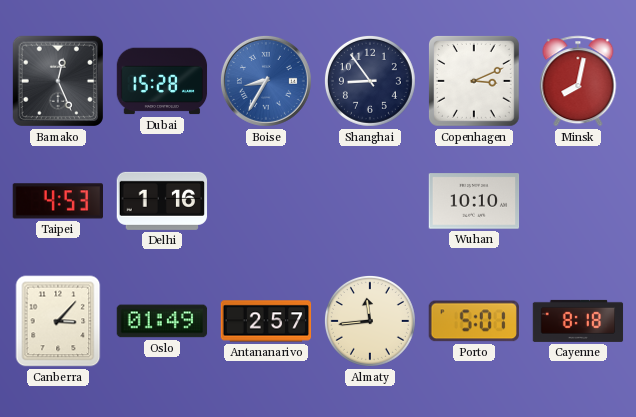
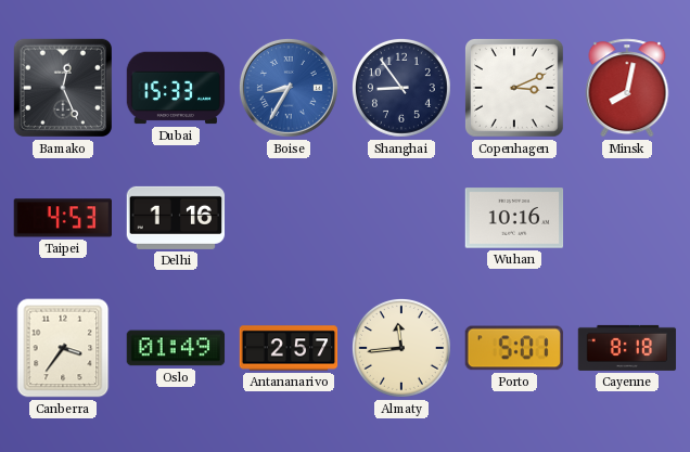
Dubai: 15:28 -> 15:33 (176, 88)
Wuhan: 10:10 -> 10:16 (514, 218)
Canberra: 3:07 -> 3:36 (63, 348)
